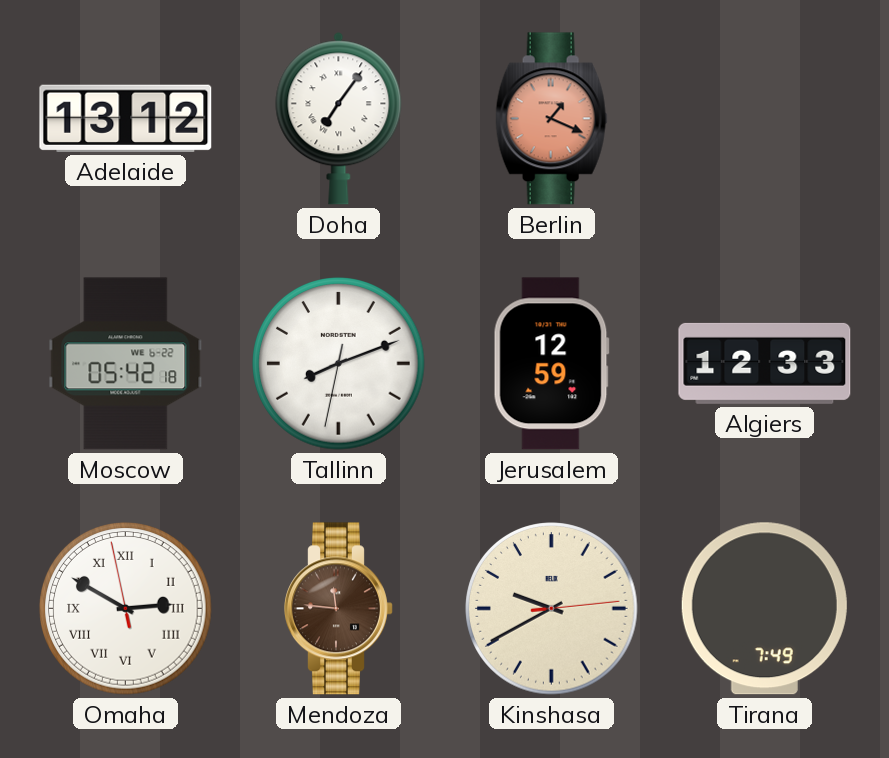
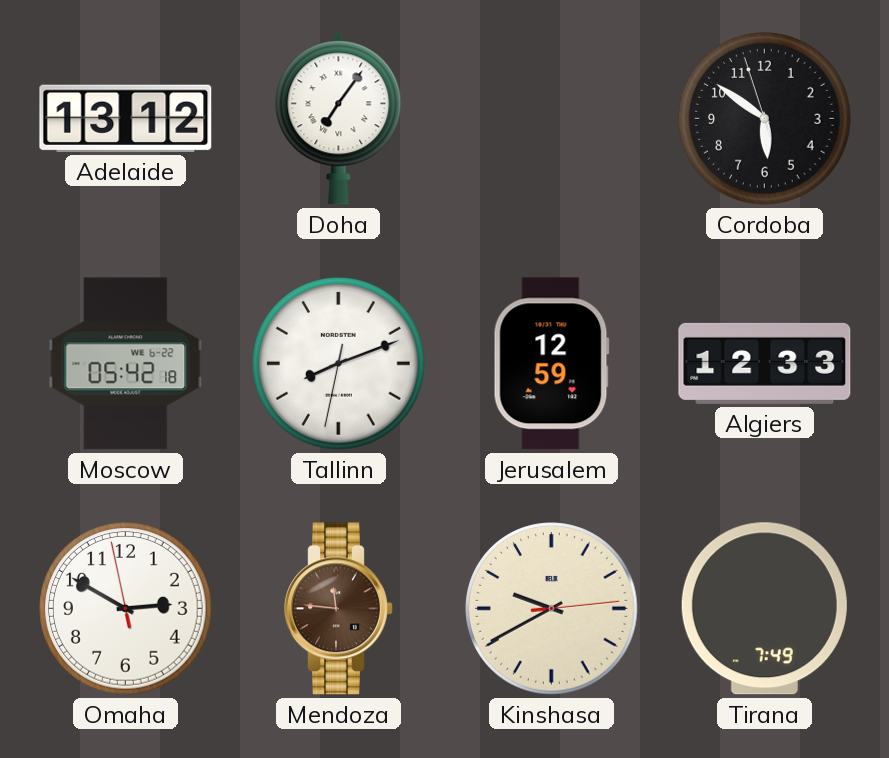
Berlin: 1:19 -> none (551, 119)
Cordoba: none -> 5:50 (765, 119)
Omaha numerals: Roman -> Arabic (126, 609)
